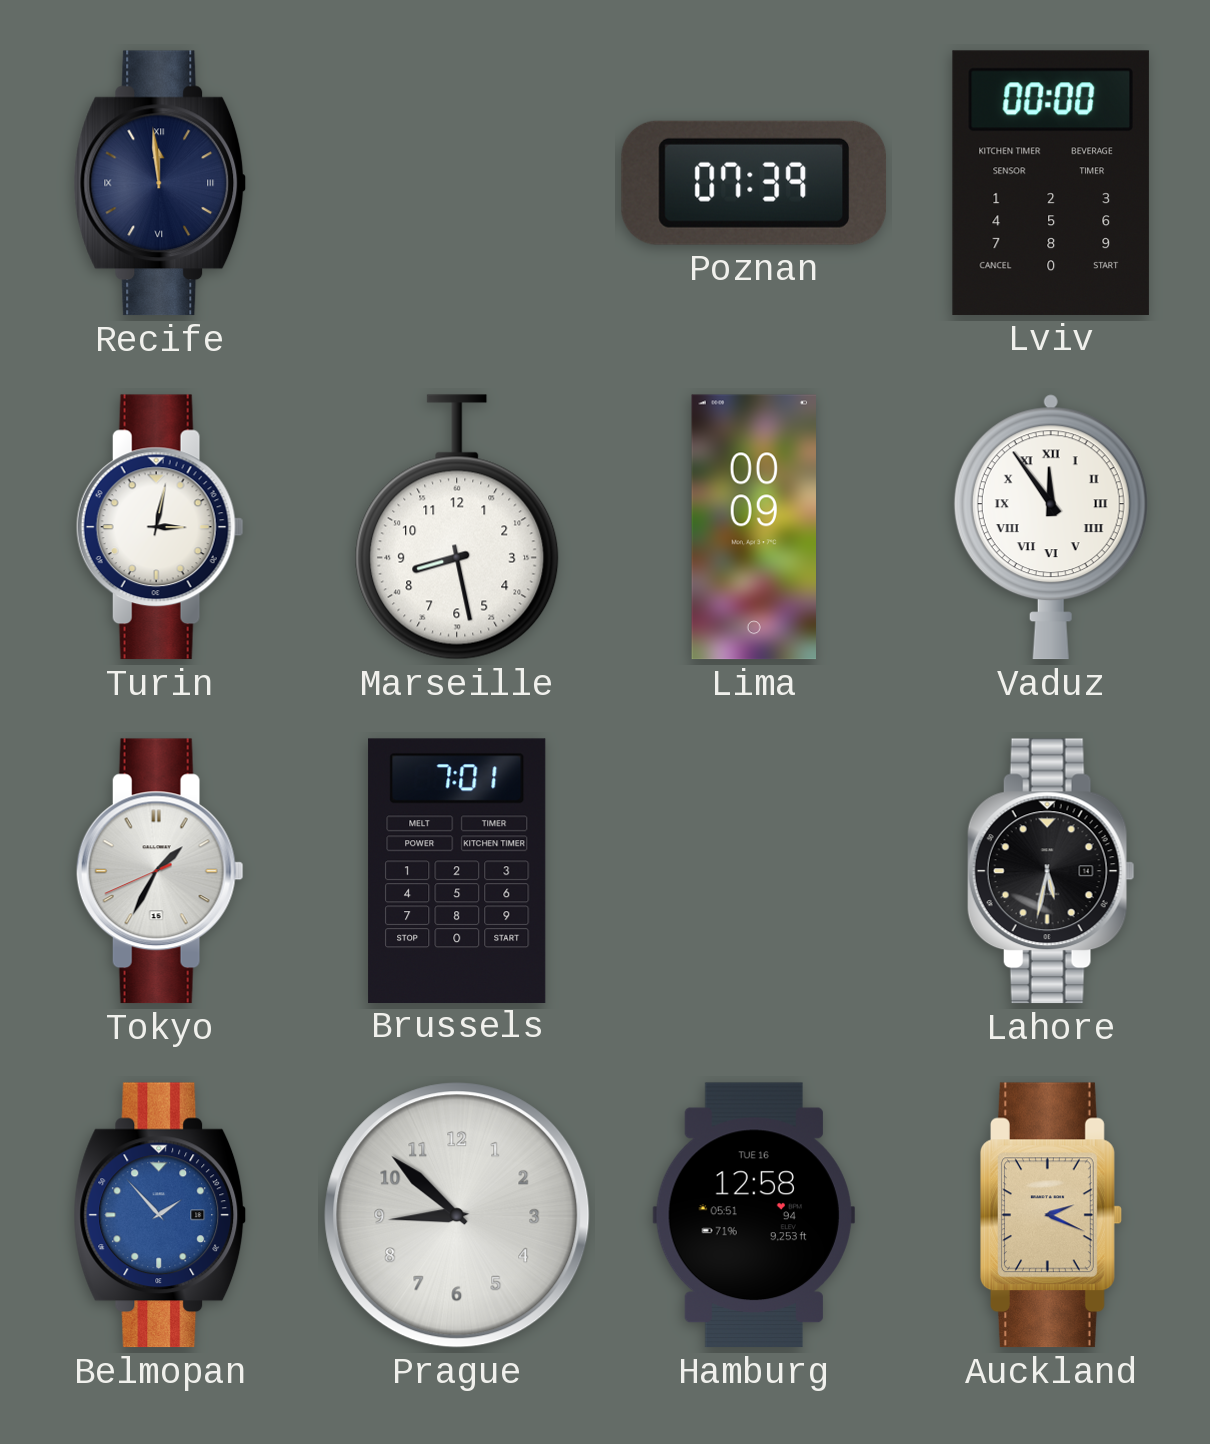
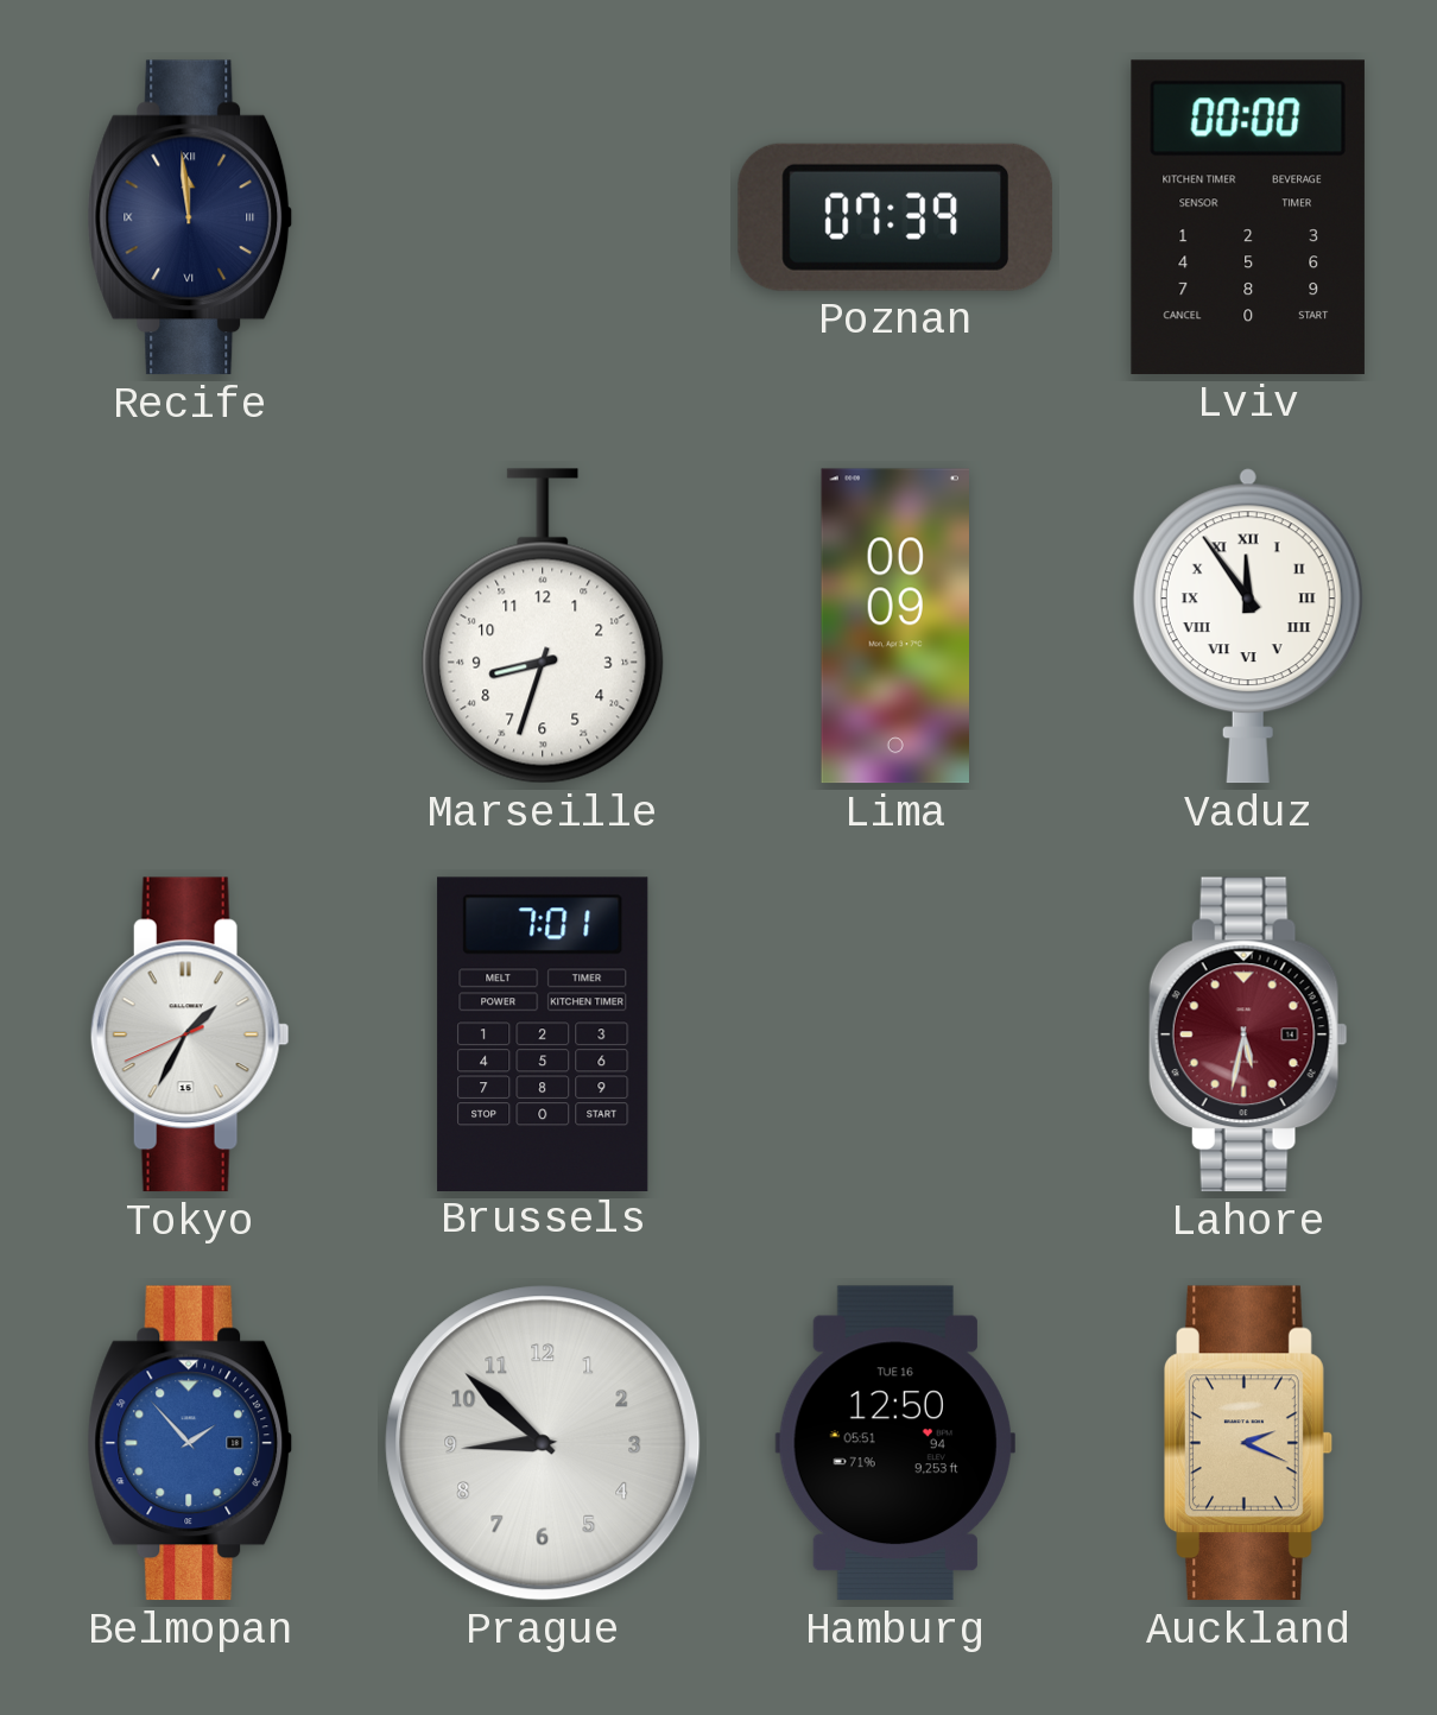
Turin: 3:02 -> none (160, 527)
Marseille: 8:28 -> 8:33 (543, 626)
Lahore dial: black -> burgundy (1248, 1034)
Hamburg: 12:58 -> 12:50 (895, 1443)
